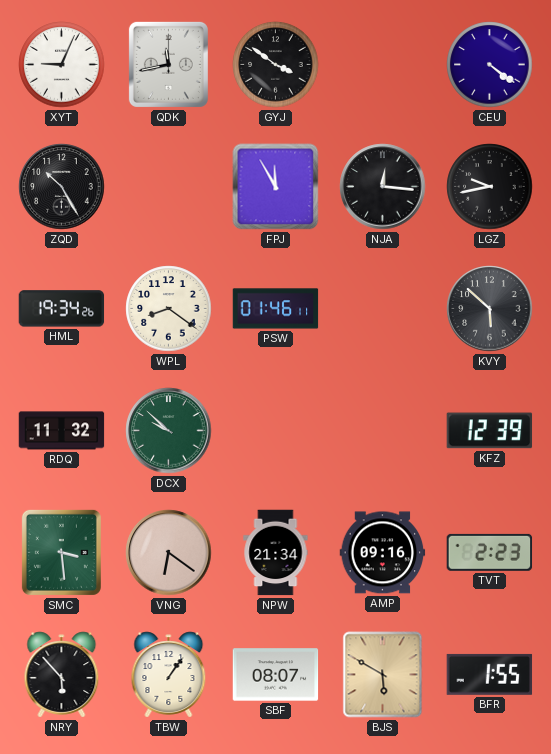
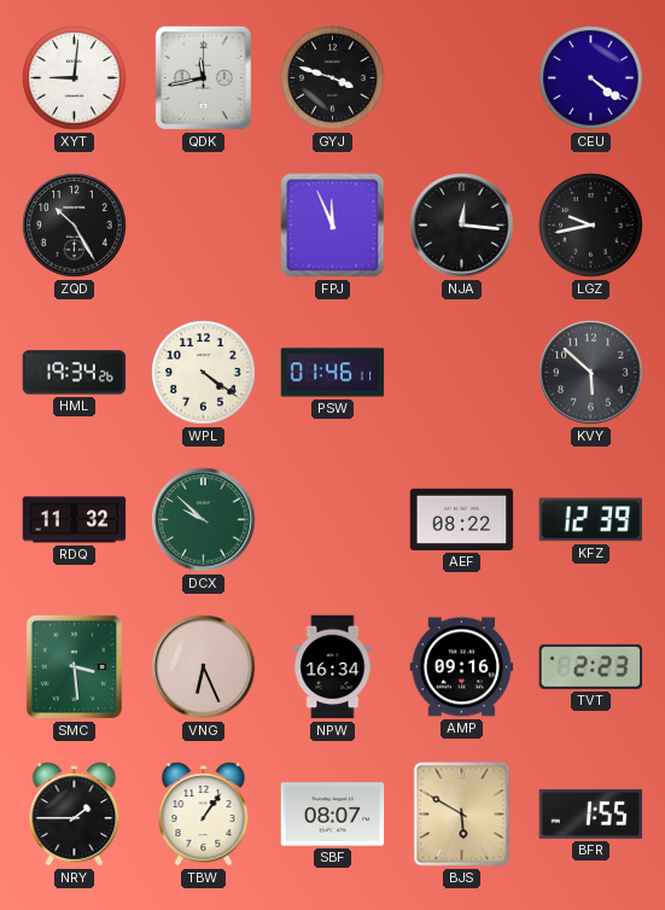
XYT: 9:04 -> 9:01 (75, 78)
GYJ: 3:51 -> 3:48 (333, 78)
FPJ: 11:55 -> 11:56 (333, 226)
WPL: 8:21 -> 4:21 (204, 373)
AEF: none -> 08:22 (462, 519)
VNG: 6:21 -> 6:26 (204, 667)
NPW: 21:34 -> 16:34 (333, 667)
NRY: 5:53 -> 1:45 (75, 815)
